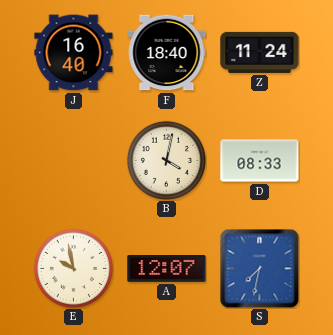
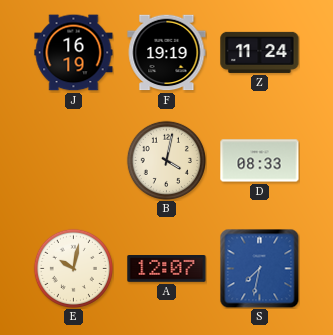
J: 16:40 -> 16:19 (74, 53)
F: 18:40 -> 19:19 (167, 53)
E: 9:58 -> 10:02 (73, 268)
